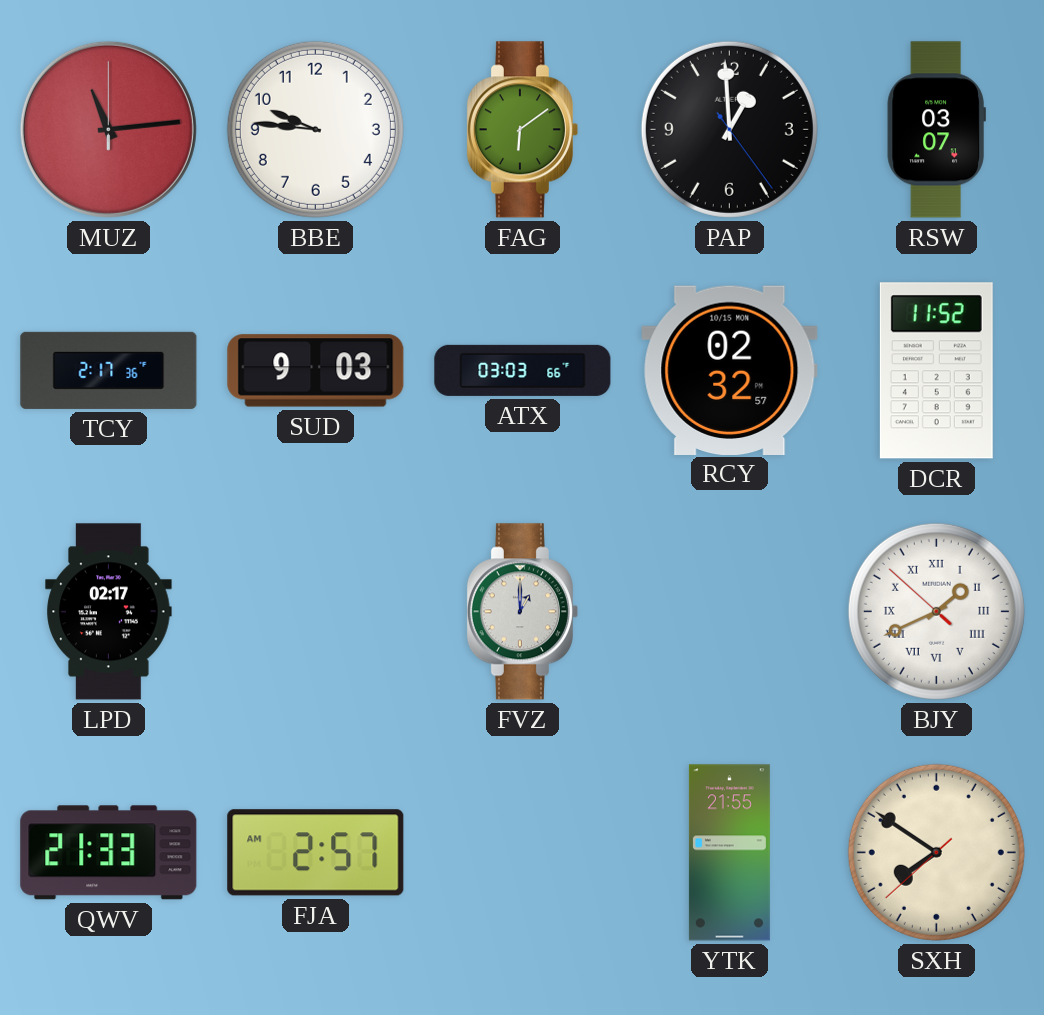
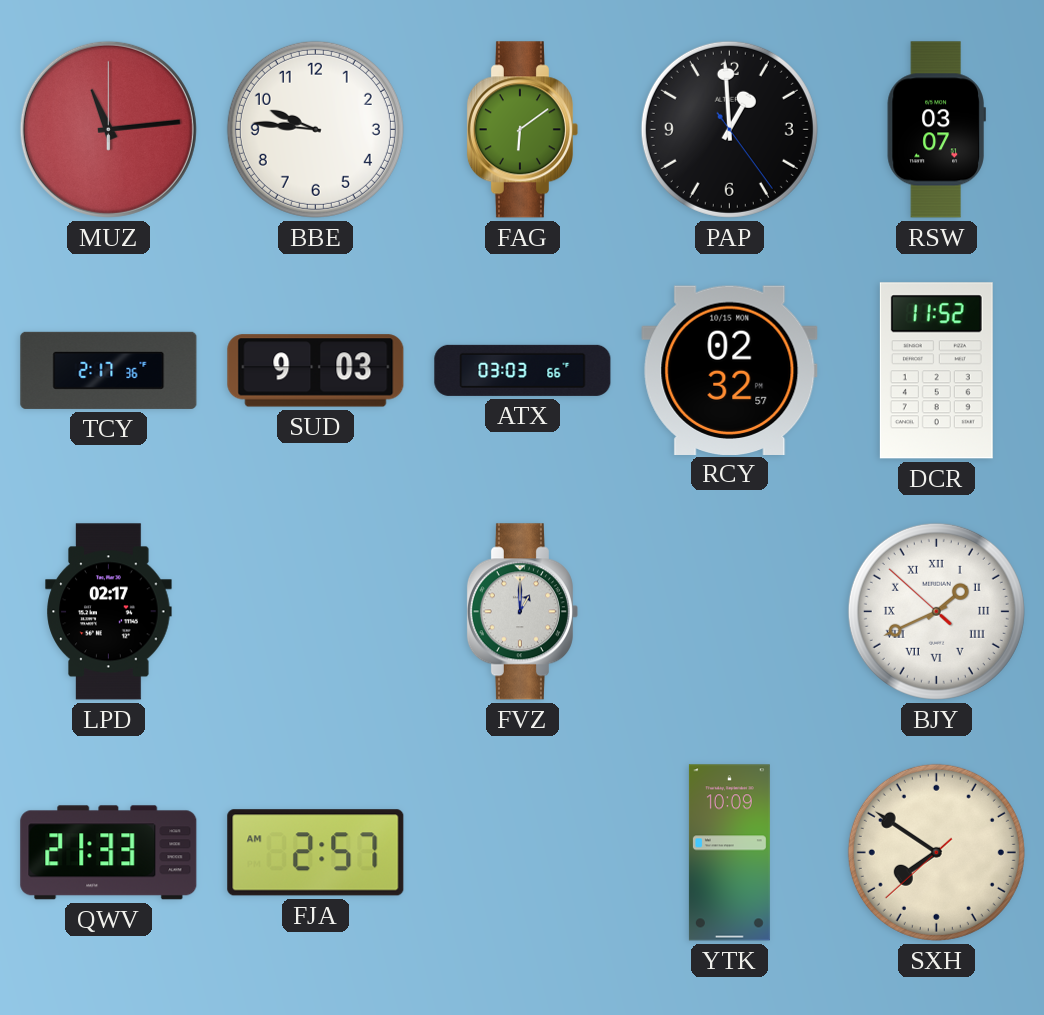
YTK: 21:55 -> 10:09 (729, 853)
